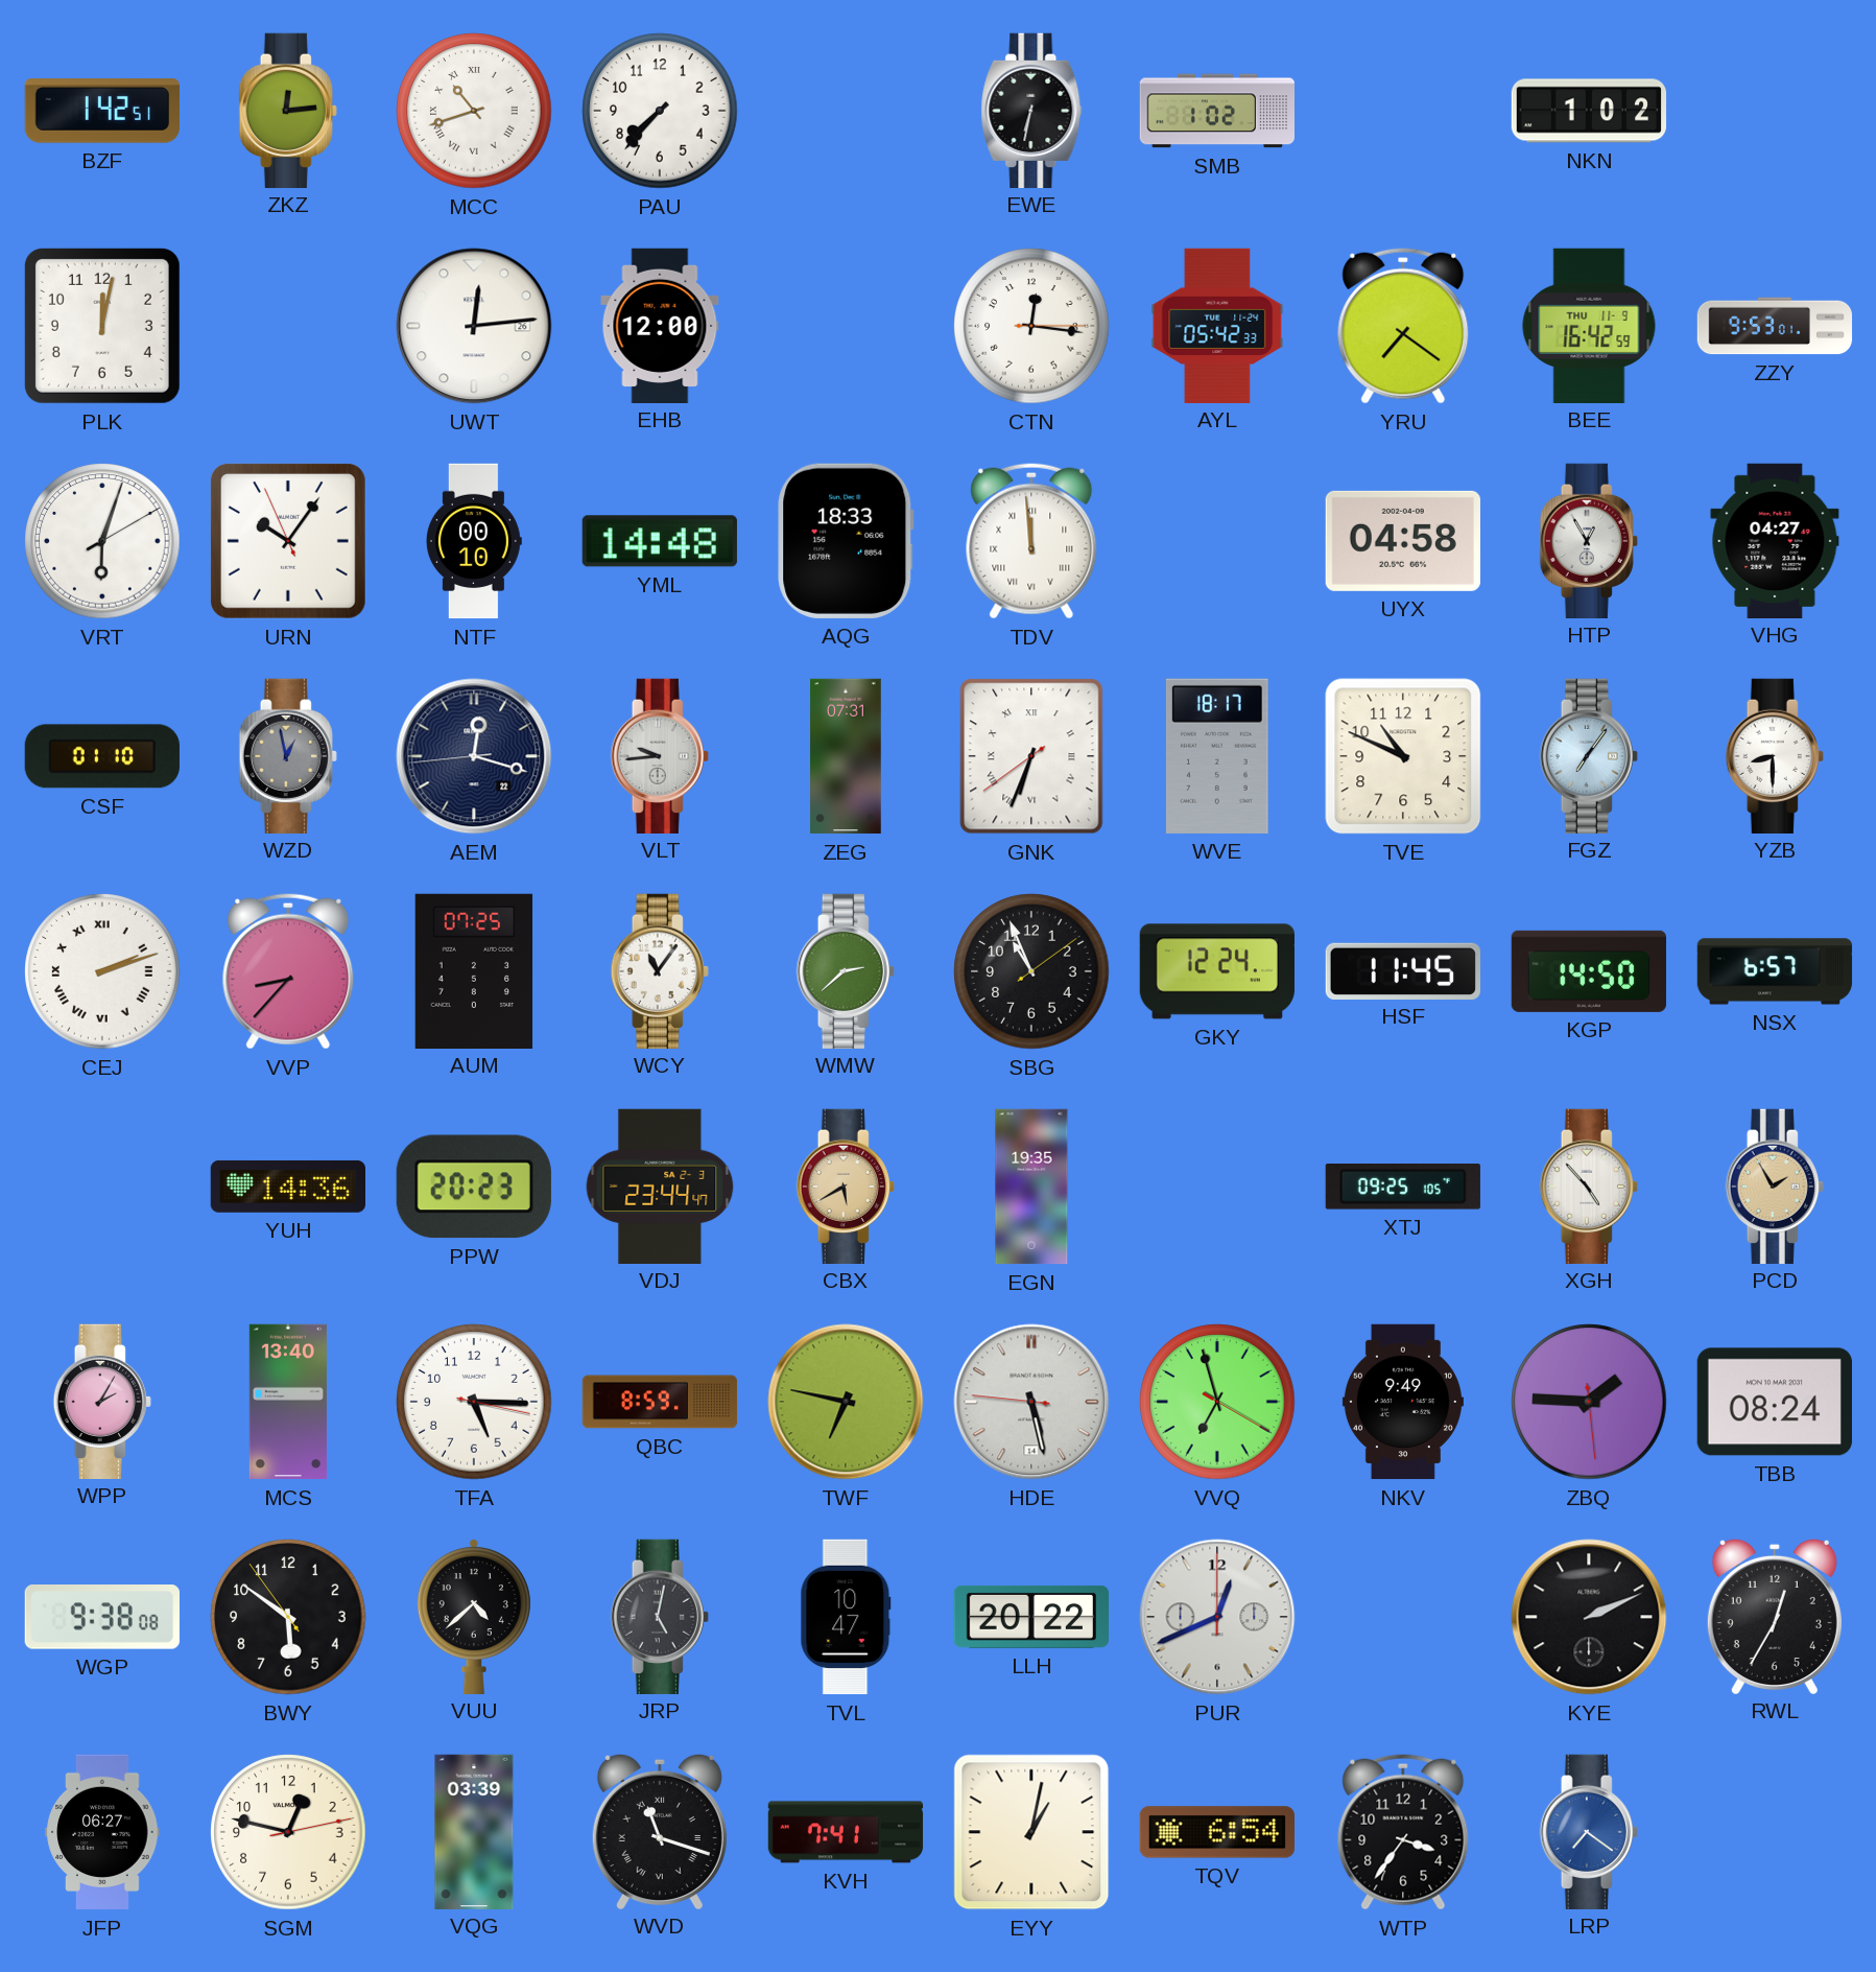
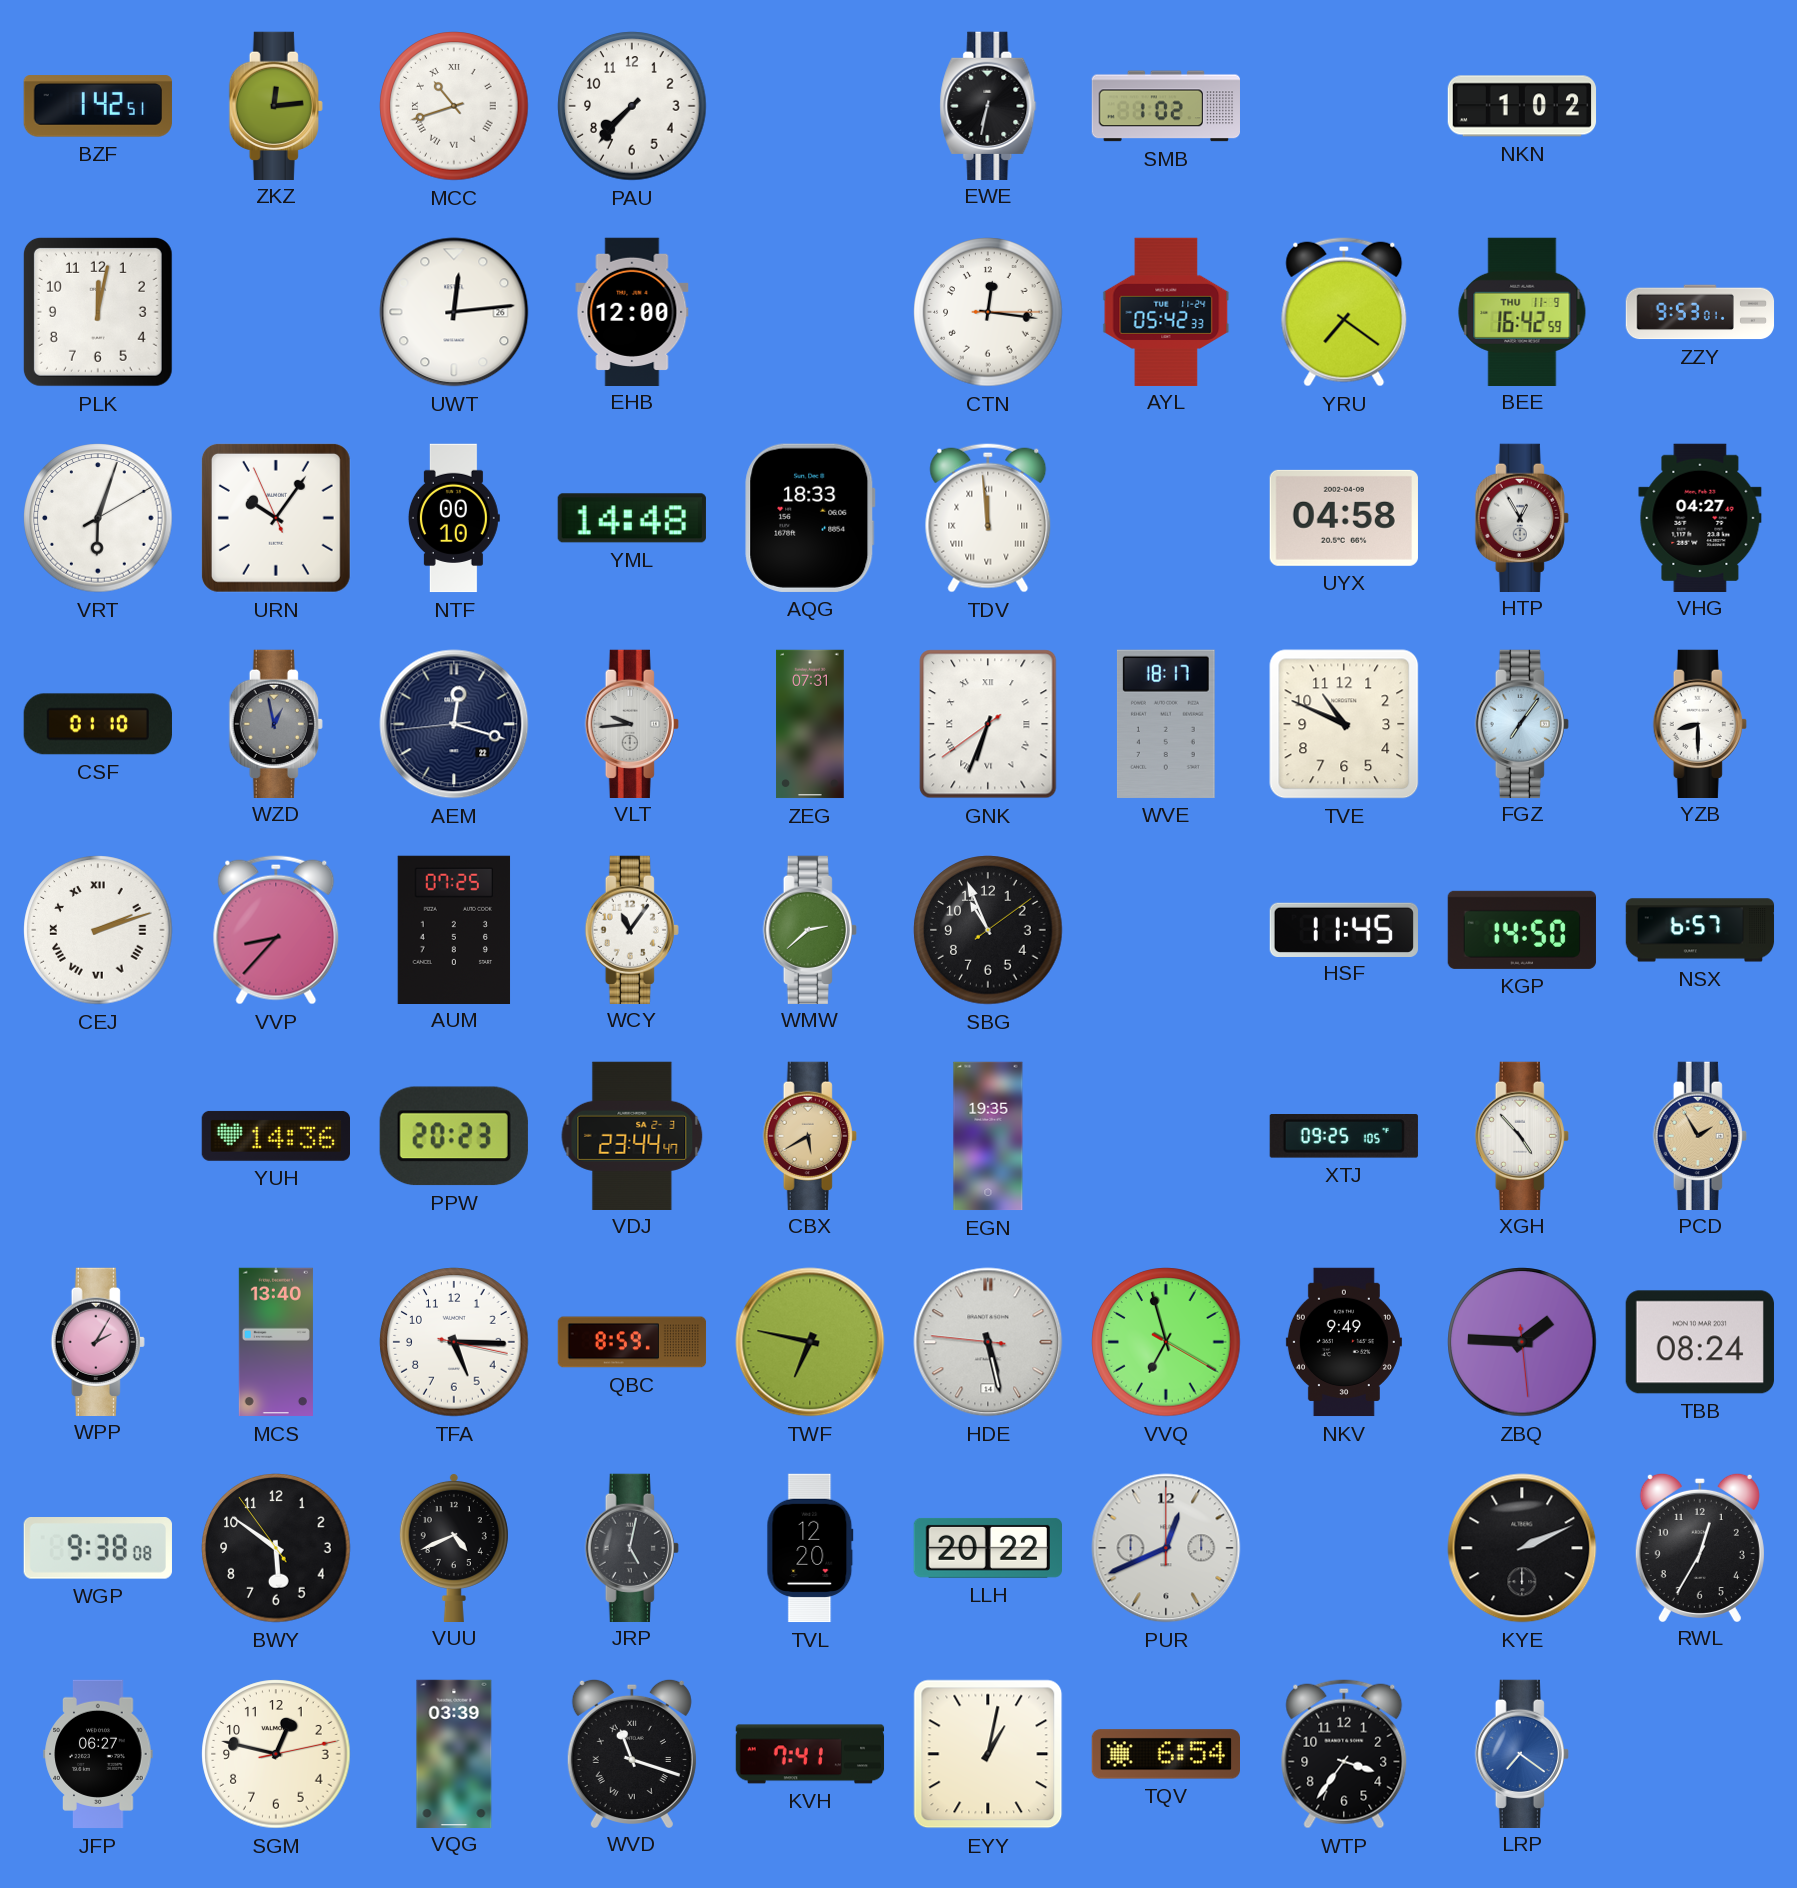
GKY: 12:24 -> none (1216, 971)
VUU: 4:38 -> 4:41 (454, 1547)
TVL: 10:47 -> 12:20 (810, 1548)
